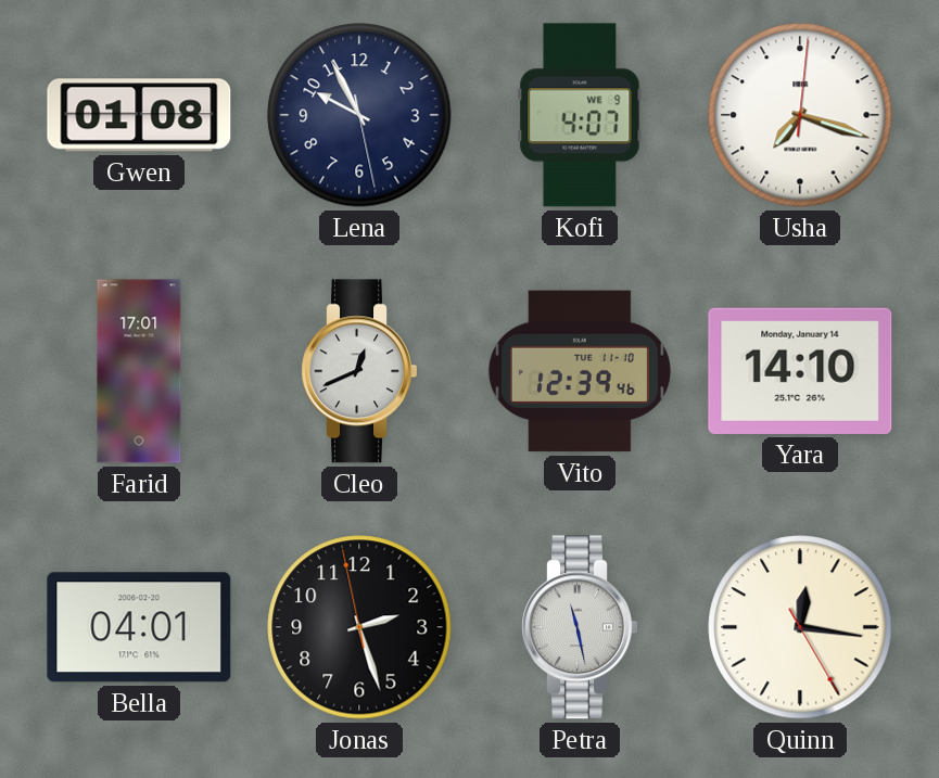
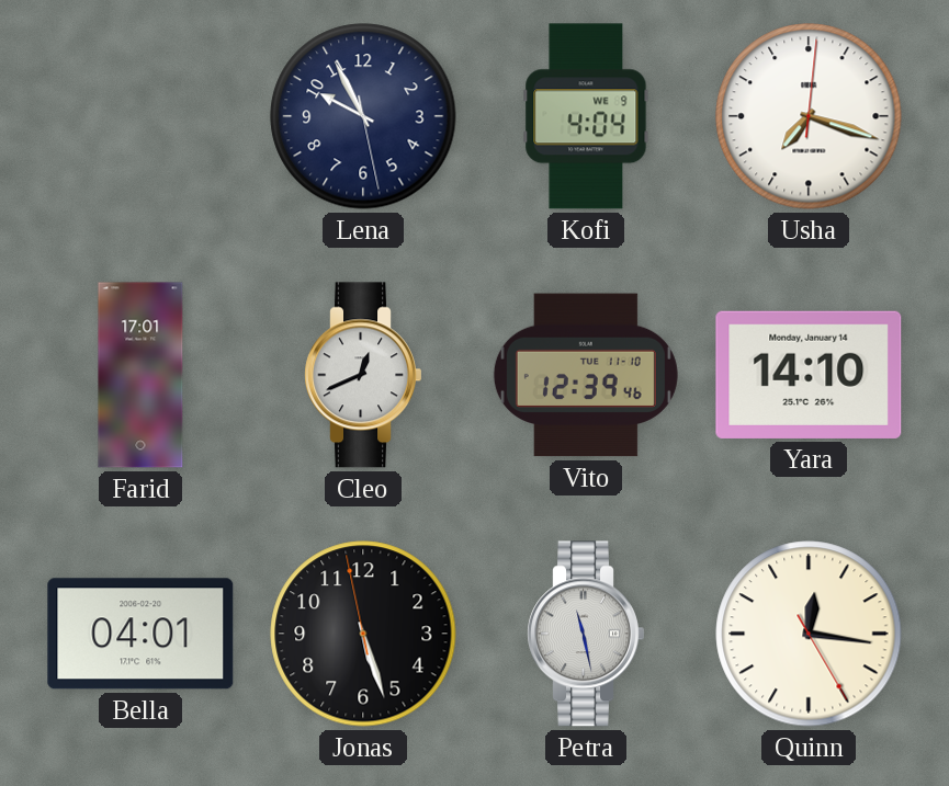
Gwen: 01:08 -> none (139, 115)
Kofi: 4:07 -> 4:04 (586, 116)
Jonas: 2:26 -> 5:26 (363, 634)
